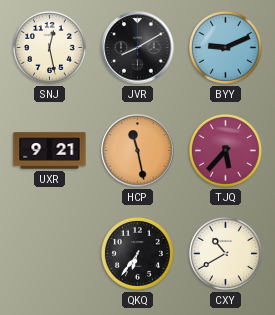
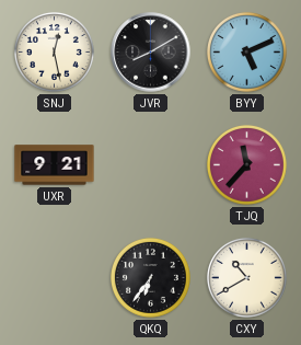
BYY: 9:11 -> 5:11 (246, 51)
HCP: 11:28 -> none (138, 151)
TJQ: 5:37 -> 11:37 (246, 164)
